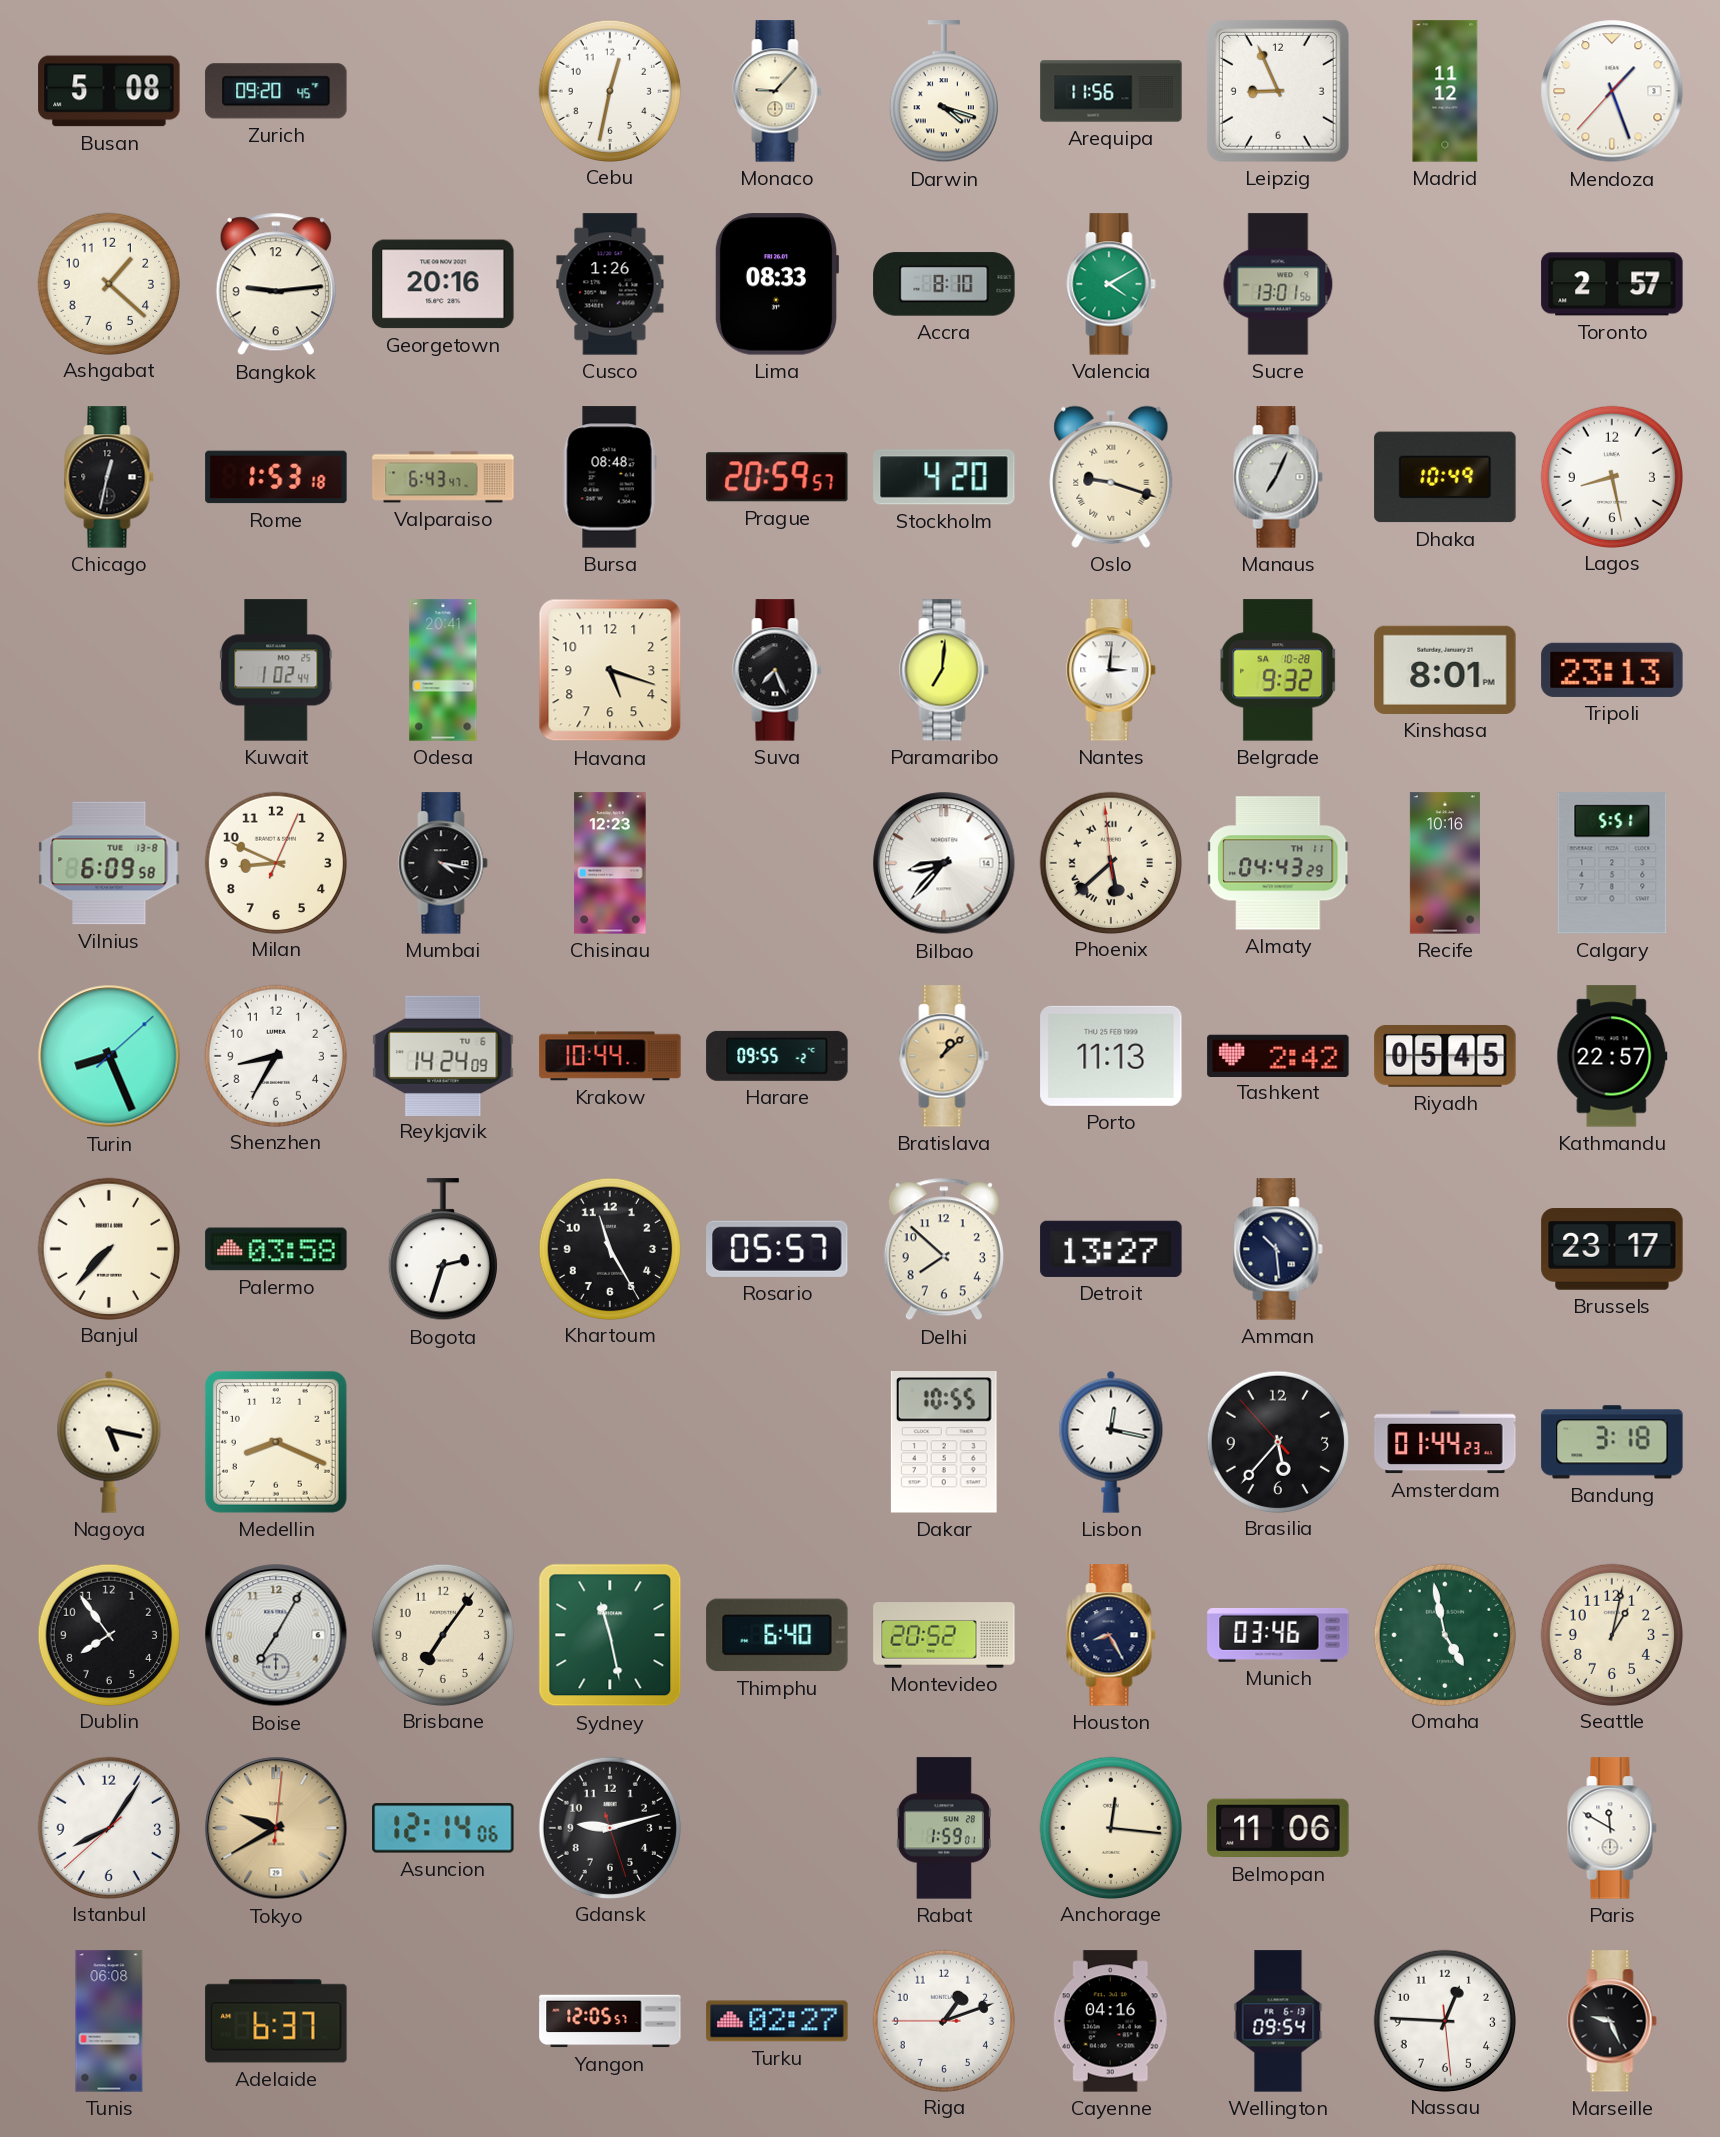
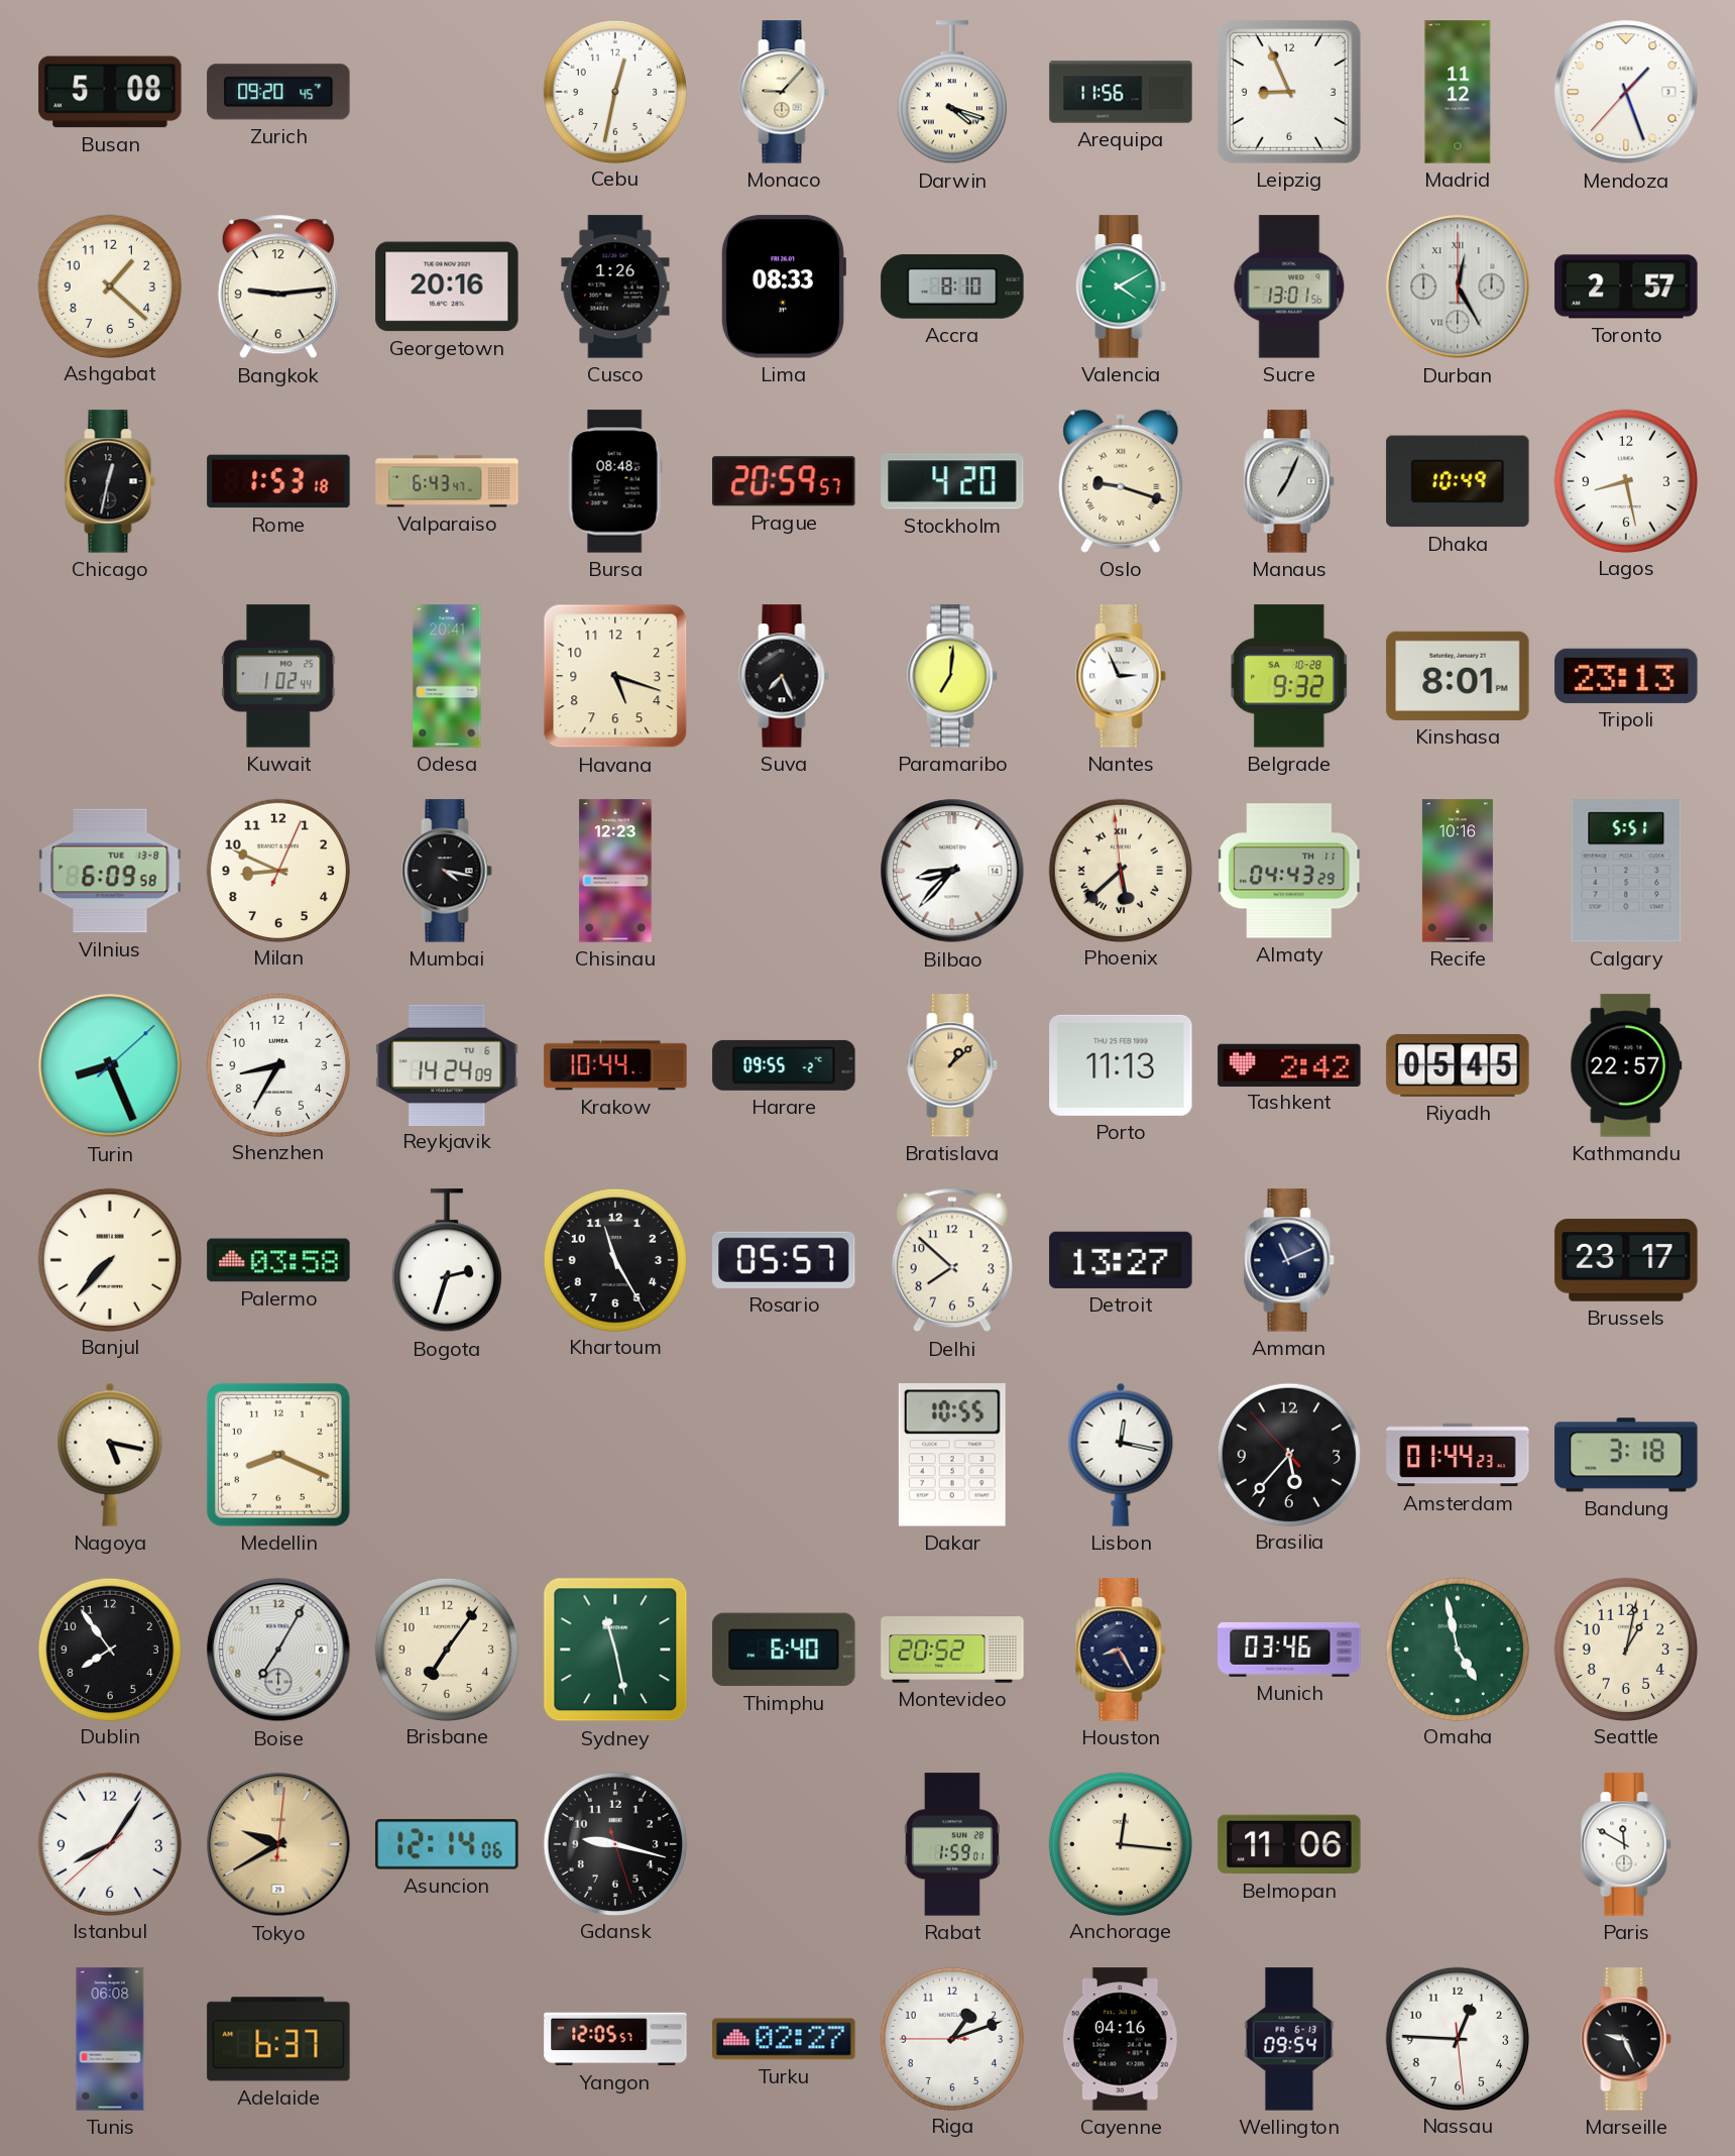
Durban: none -> 12:25 (1458, 287)
Nantes: 3:01 -> 2:56 (1121, 676)
Amman: 10:29 -> 11:11 (1289, 1260)
Gdansk: 9:12 -> 9:17 (614, 1843)
